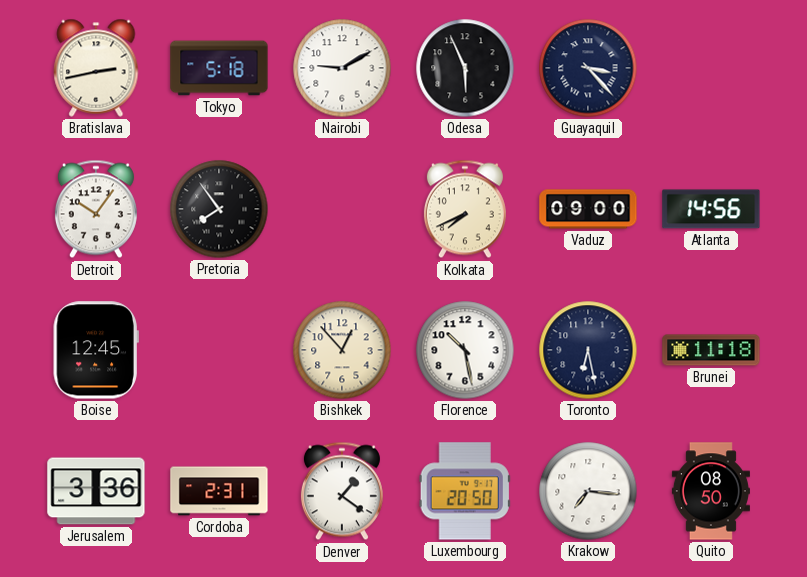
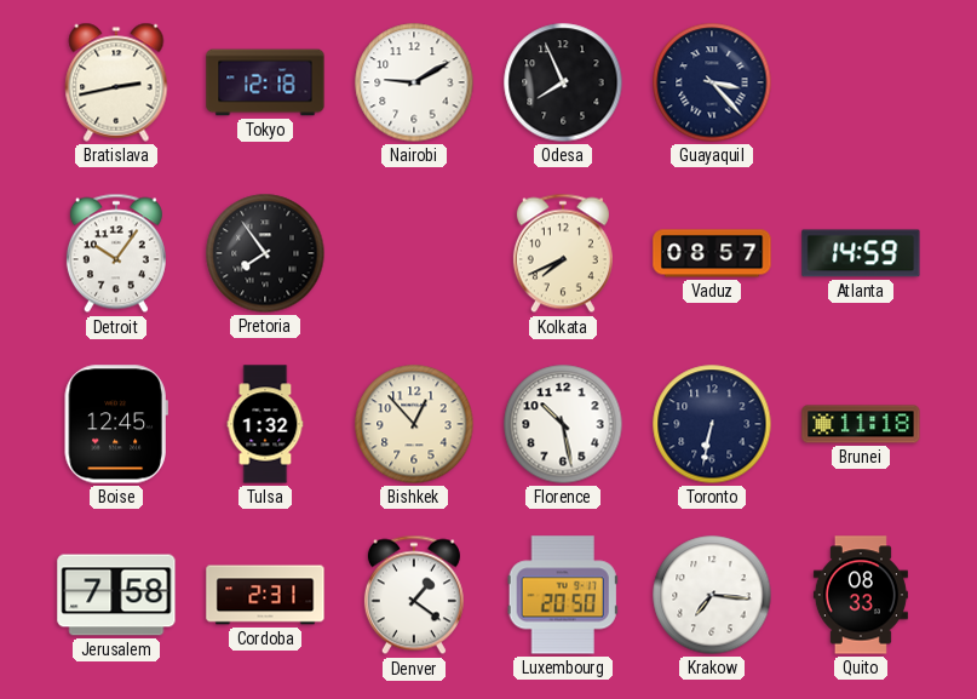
Tokyo: 5:18 -> 12:18 (265, 82)
Odesa: 5:56 -> 7:56 (563, 82)
Vaduz: 09:00 -> 08:57 (712, 253)
Atlanta: 14:56 -> 14:59 (861, 253)
Tulsa: none -> 1:32 (265, 424)
Toronto: 6:28 -> 6:32 (712, 424)
Jerusalem: 3:36 -> 7:58 (116, 595)
Quito: 08:50 -> 08:33 (861, 595)
